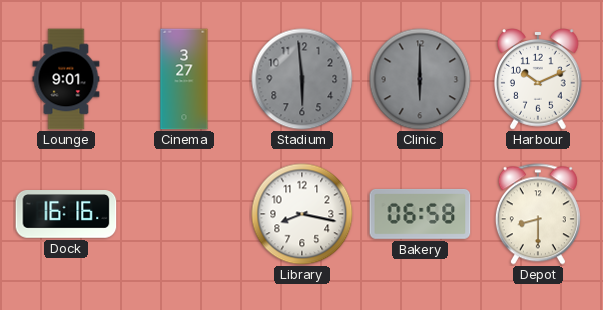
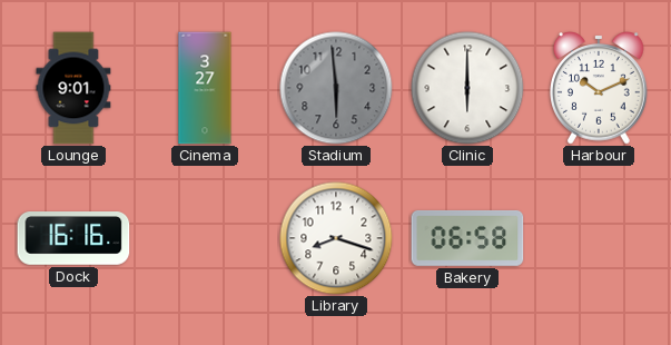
Clinic dial: grey -> white (467, 88)
Library: 8:17 -> 8:18 (336, 238)
Depot: 8:30 -> none (538, 214)
